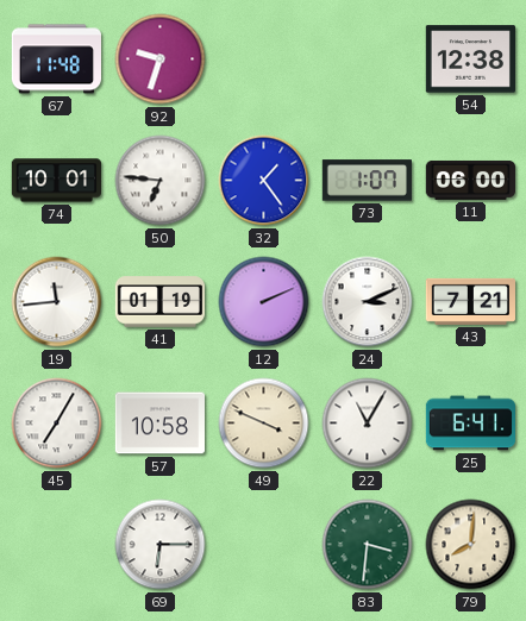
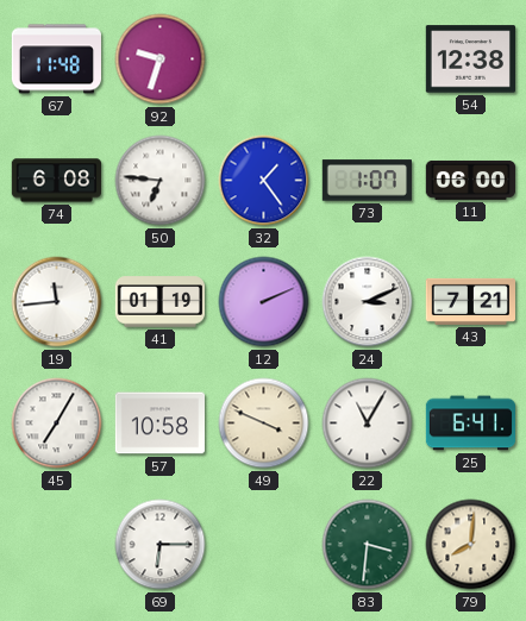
74: 10:01 -> 6:08 (56, 181)
